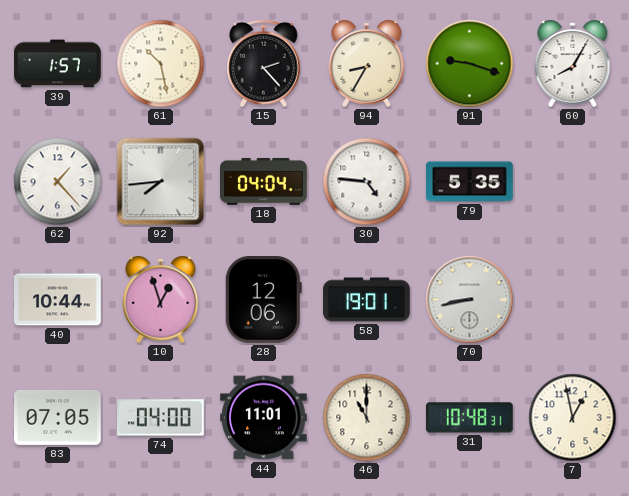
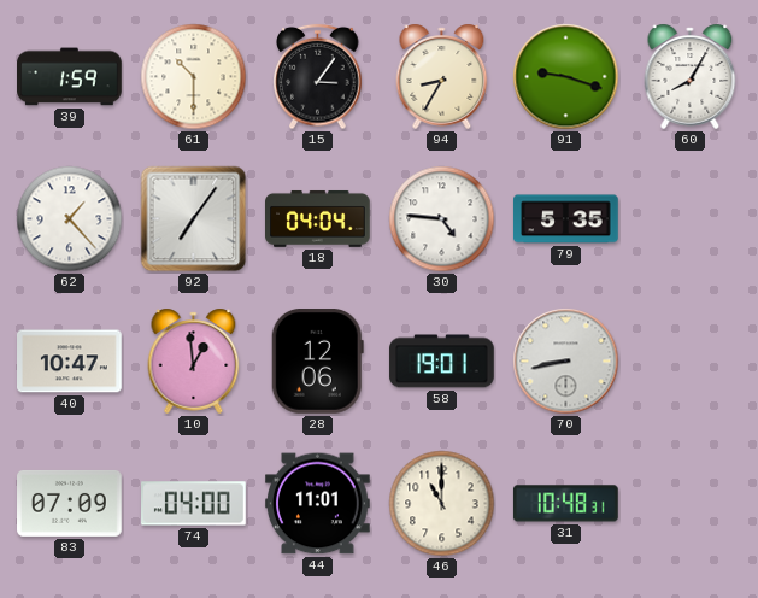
39: 1:57 -> 1:59 (70, 77)
61: 10:28 -> 10:30 (194, 77)
15: 2:23 -> 3:06 (318, 77)
92: 7:44 -> 7:06 (194, 219)
40: 10:44 -> 10:47 (70, 362)
10: 12:57 -> 12:59 (194, 360)
83: 07:05 -> 07:09 (70, 503)
7: 12:58 -> none (573, 418)
